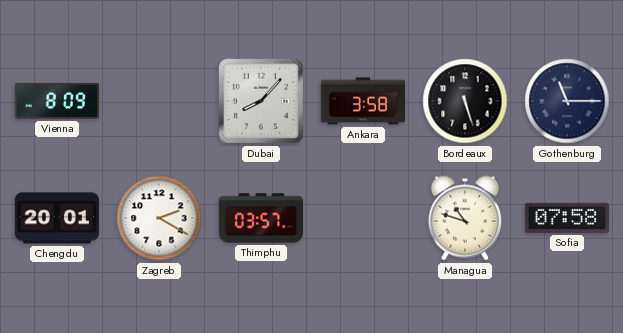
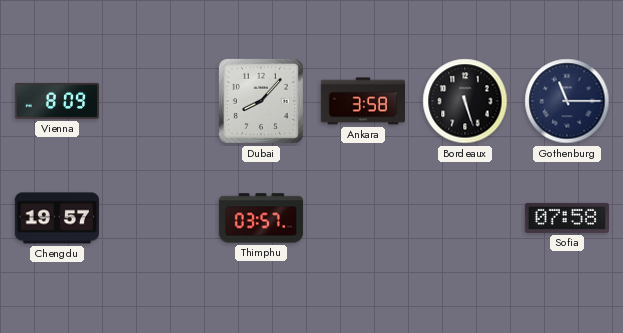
Chengdu: 20:01 -> 19:57 (56, 218)
Zagreb: 2:20 -> none (159, 218)
Managua: 10:48 -> none (465, 218)
